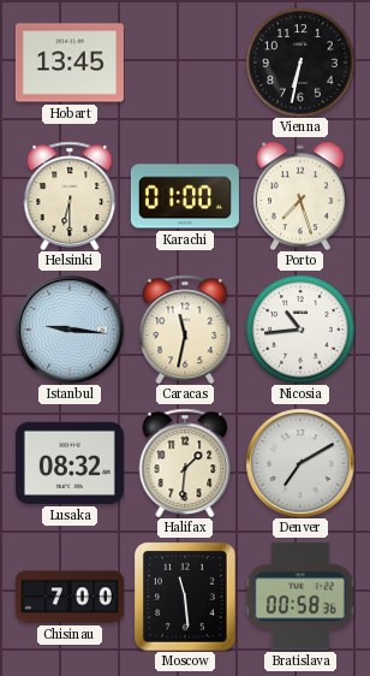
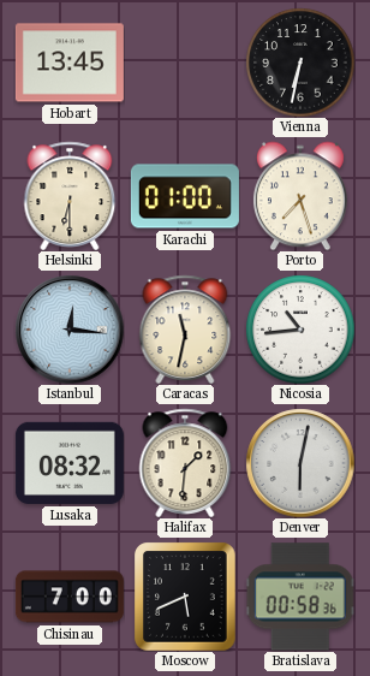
Istanbul: 9:16 -> 12:16 (70, 330)
Denver: 7:10 -> 6:02 (300, 463)
Moscow: 11:29 -> 5:41 (186, 597)
